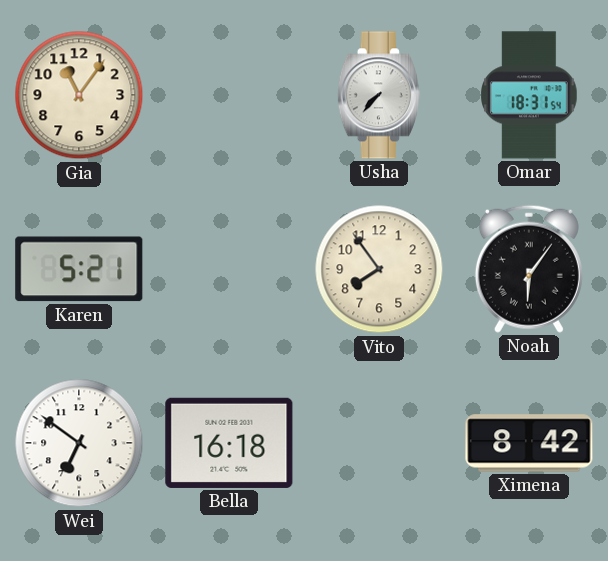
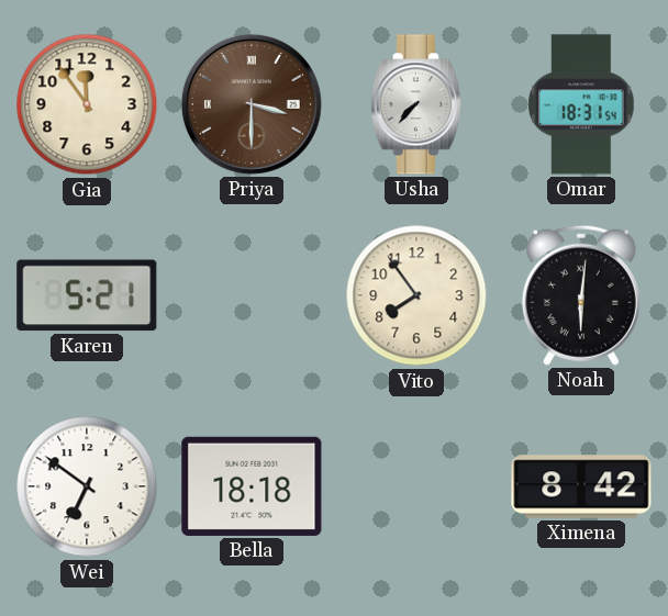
Gia: 11:06 -> 11:54 (87, 104)
Priya: none -> 3:30 (252, 104)
Noah: 6:06 -> 6:01 (581, 295)
Bella: 16:18 -> 18:18 (252, 486)
